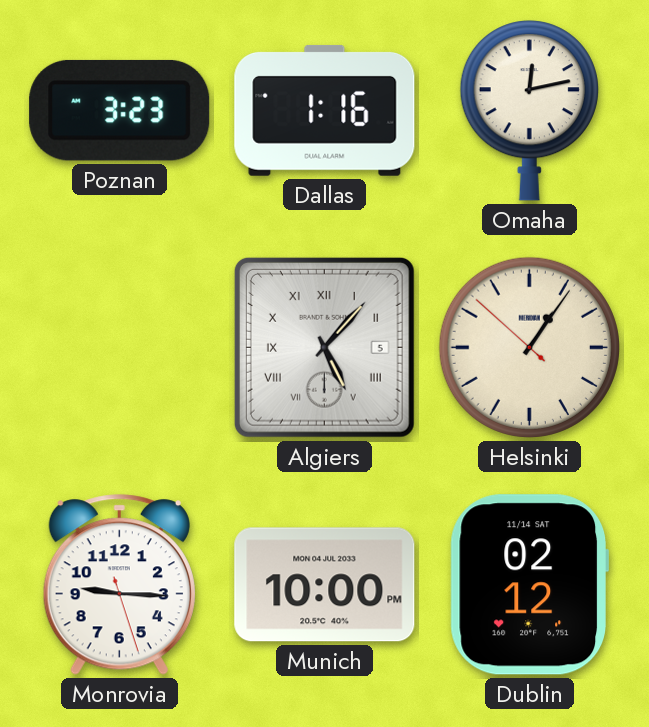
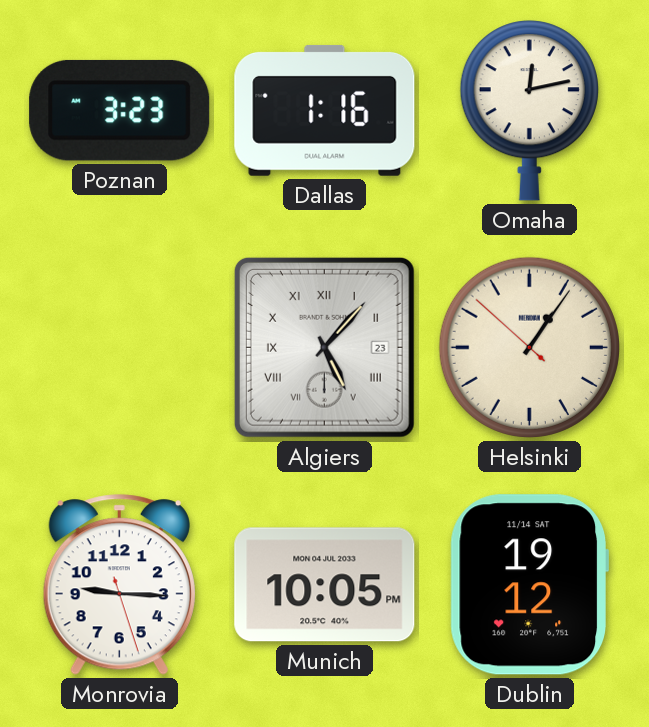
Algiers date: 5 -> 23 (324, 347)
Munich: 10:00 -> 10:05 (325, 585)
Dublin: 02:12 -> 19:12 (529, 585)
